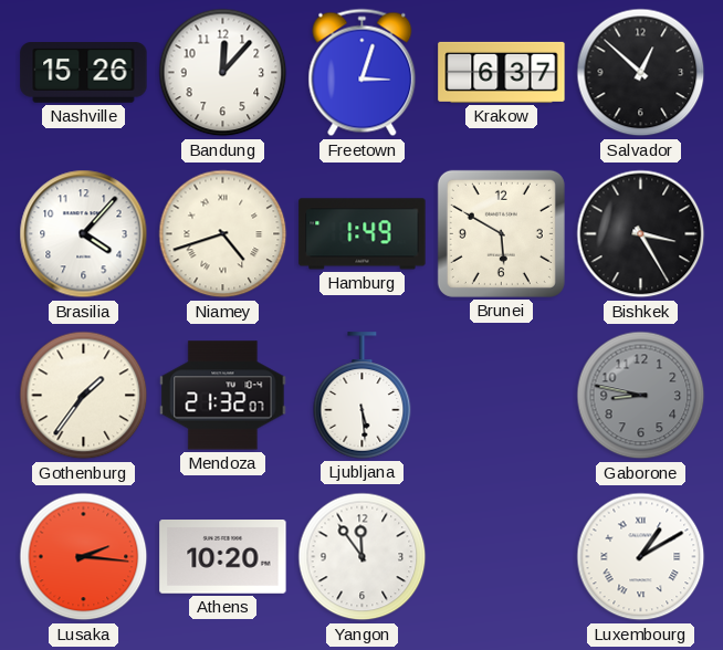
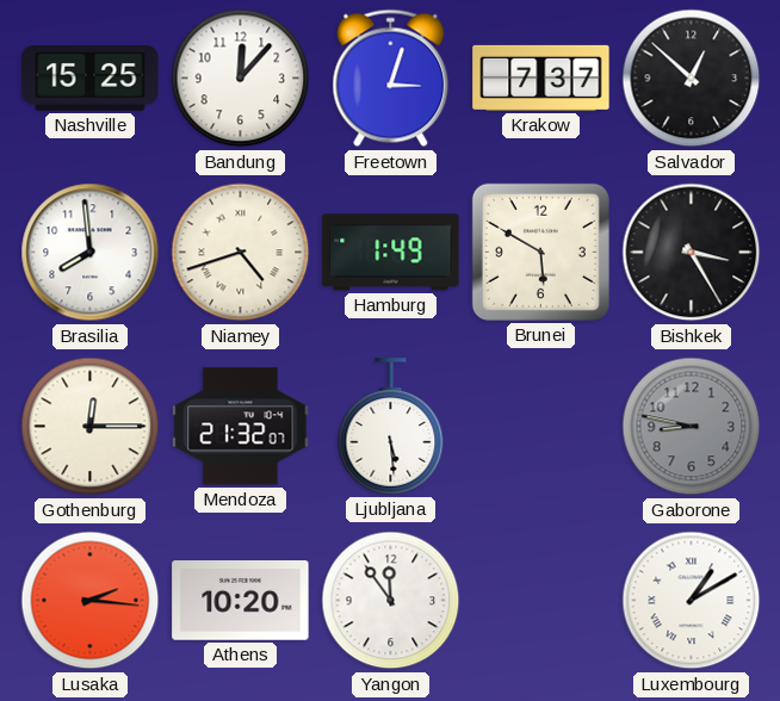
Nashville: 15:26 -> 15:25 (91, 79)
Krakow: 6:37 -> 7:37 (541, 77)
Brasilia: 4:07 -> 7:59 (91, 253)
Gothenburg: 1:36 -> 12:15 (91, 427)
